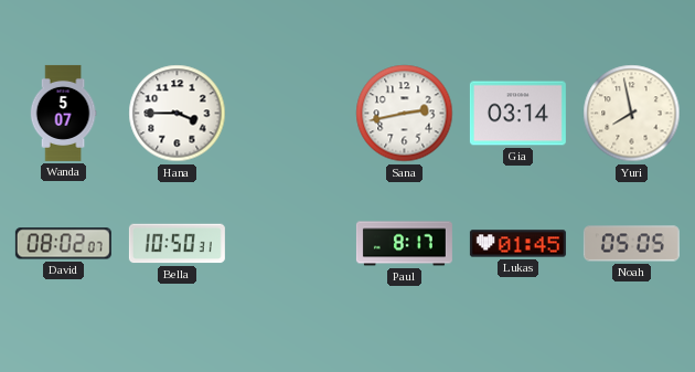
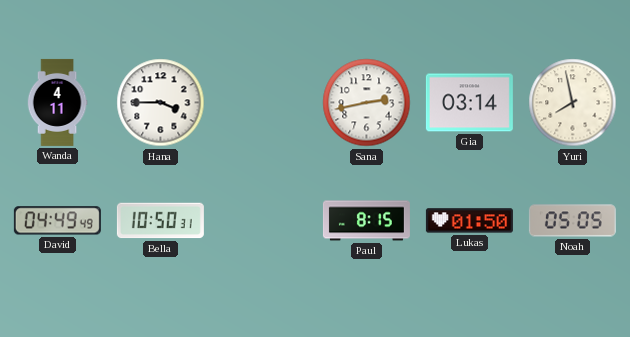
Wanda: 5:07 -> 4:11 (57, 102)
David: 08:02 -> 04:49 (57, 221)
Paul: 8:17 -> 8:15 (366, 221)
Lukas: 01:45 -> 01:50 (469, 221)
